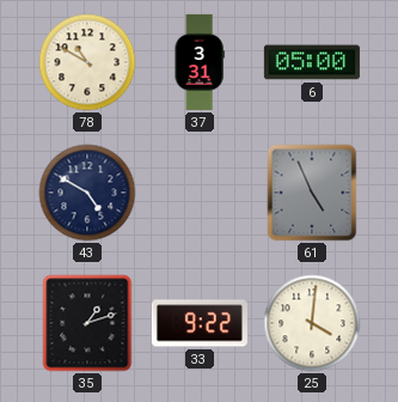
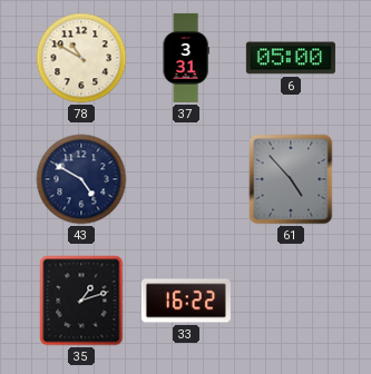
61: 4:56 -> 4:53 (291, 179)
33: 9:22 -> 16:22 (186, 301)
25: 4:01 -> none (312, 323)
